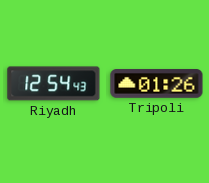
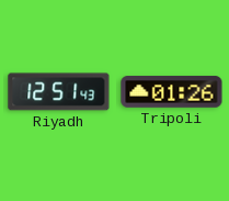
Riyadh: 12:54 -> 12:51 (59, 92)
